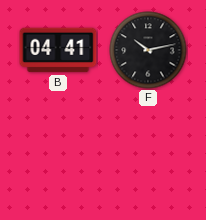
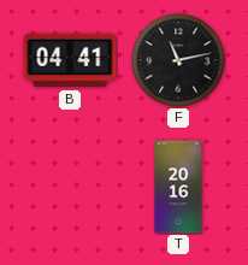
F: 10:13 -> 11:13 (178, 60)
T: none -> 20:16 (178, 187)
